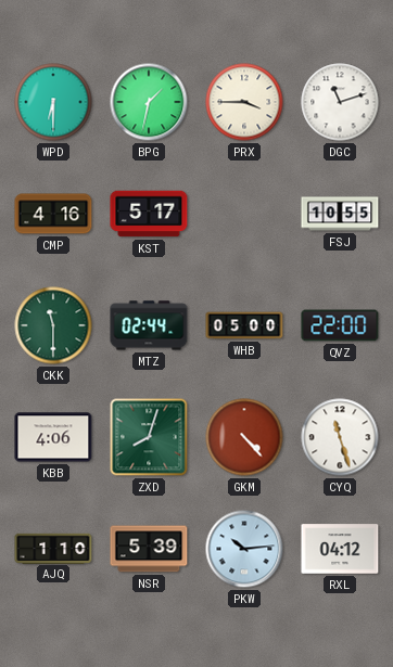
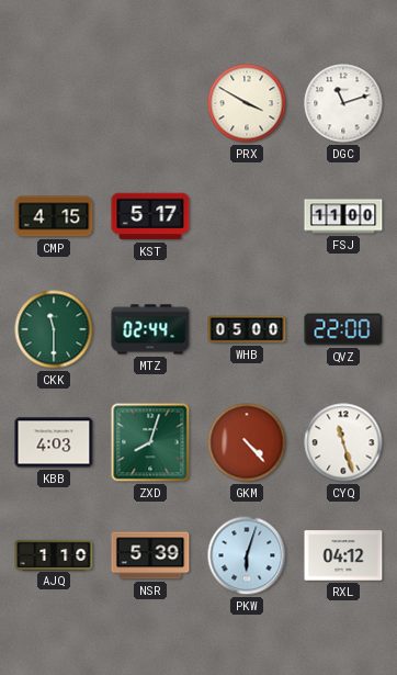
WPD: 6:30 -> none (53, 102)
BPG: 1:32 -> none (149, 102)
PRX: 3:45 -> 3:50 (247, 103)
CMP: 4:16 -> 4:15 (54, 216)
FSJ: 10:55 -> 11:00 (343, 216)
KBB: 4:06 -> 4:03 (54, 442)
PKW: 10:14 -> 6:03 (247, 555)
